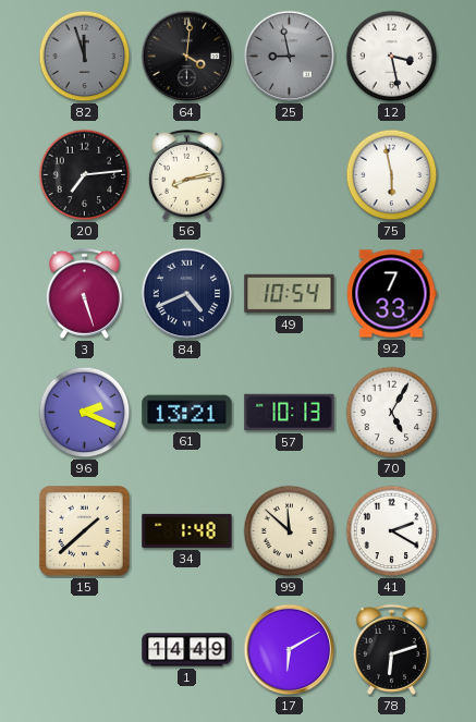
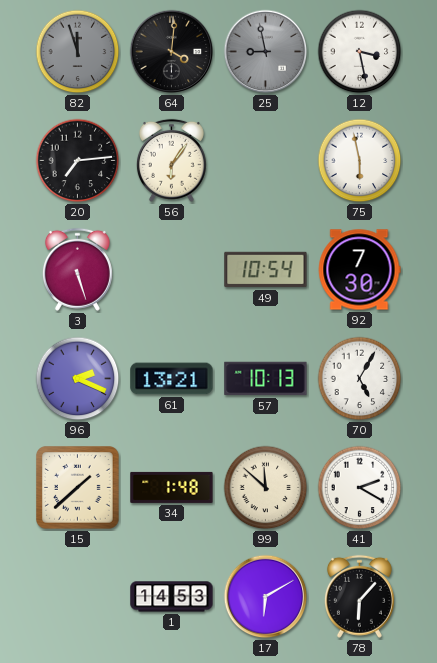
56: 8:13 -> 6:06 (171, 160)
84: 4:41 -> none (187, 294)
92: 7:33 -> 7:30 (359, 270)
1: 14:49 -> 14:53 (172, 597)
78: 6:12 -> 6:07 (359, 596)
